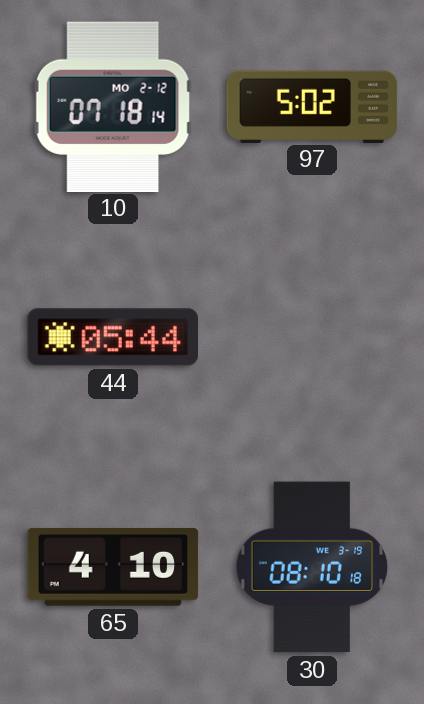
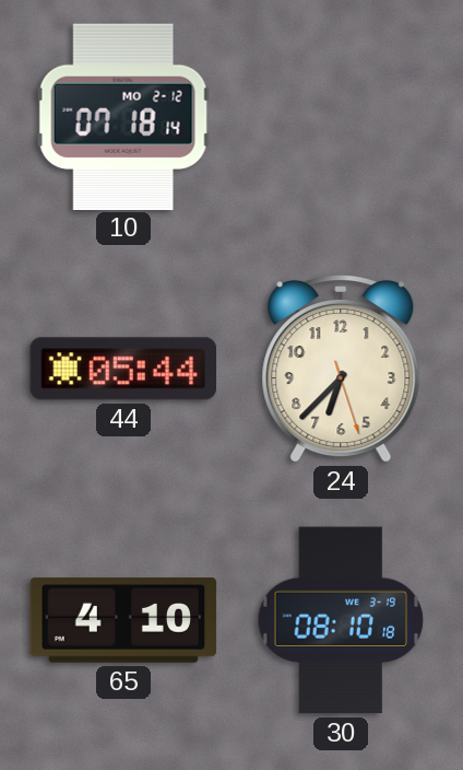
97: 5:02 -> none (312, 106)
24: none -> 6:37 (341, 370)
